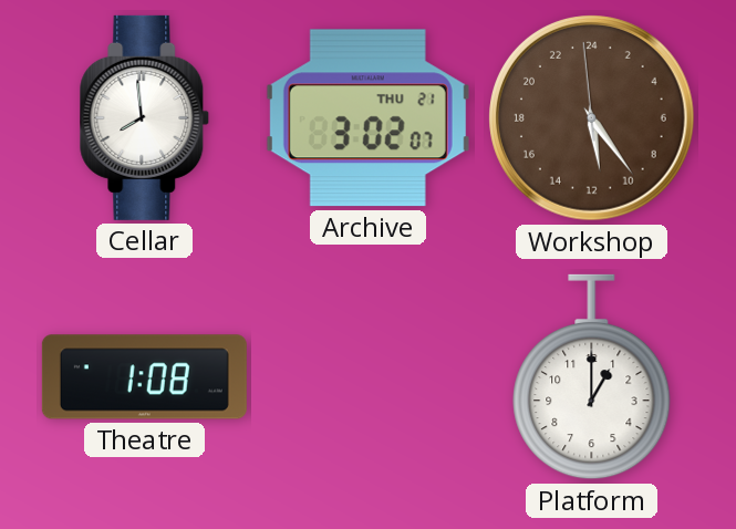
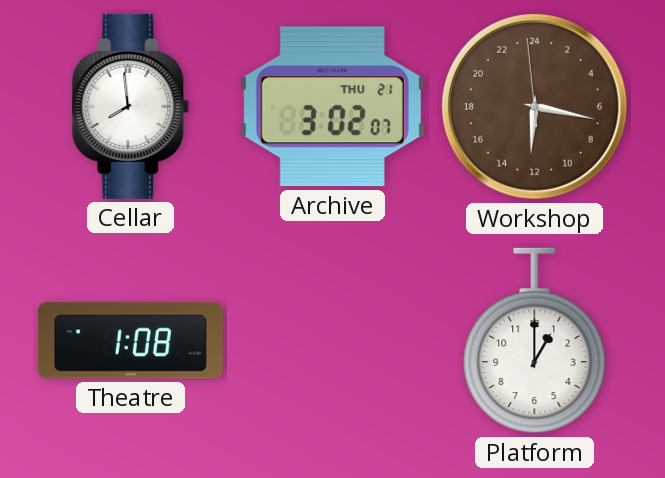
Workshop: 11:23 -> 12:16 (535, 107)
